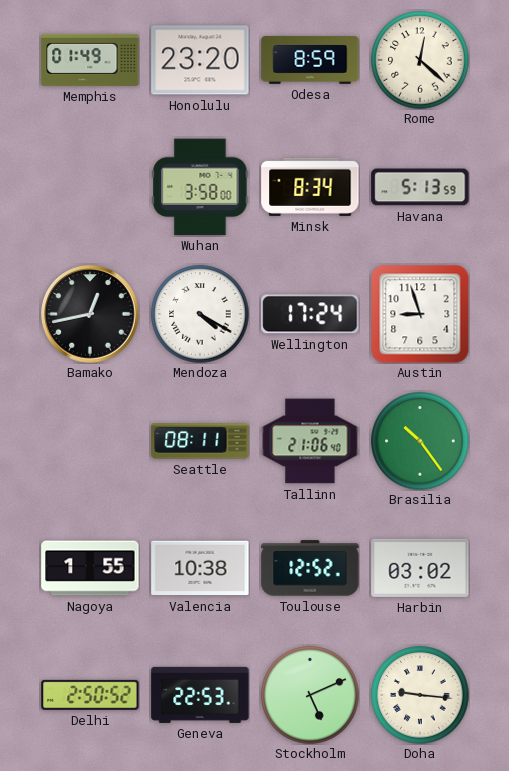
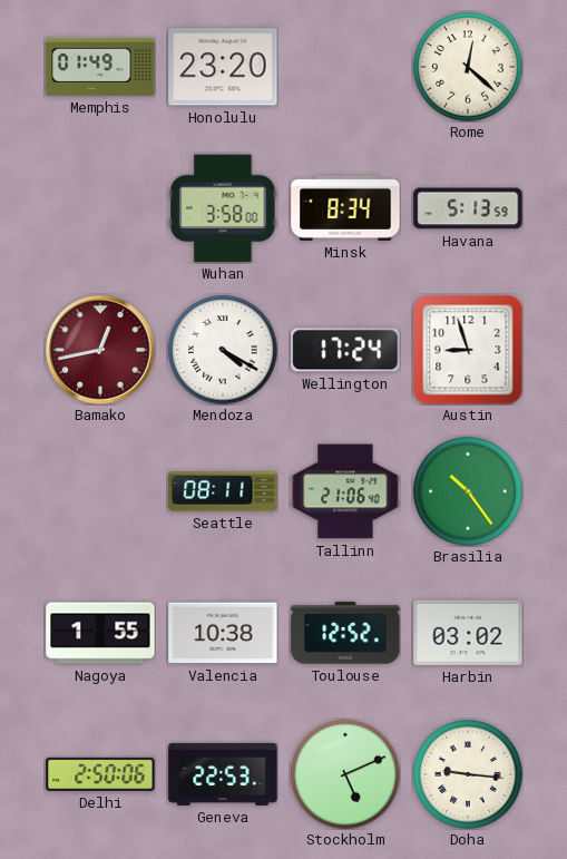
Odesa: 8:59 -> none (310, 60)
Bamako dial: black -> burgundy (100, 350)
Delhi: 2:50:52 -> 2:50:06 (100, 774)
